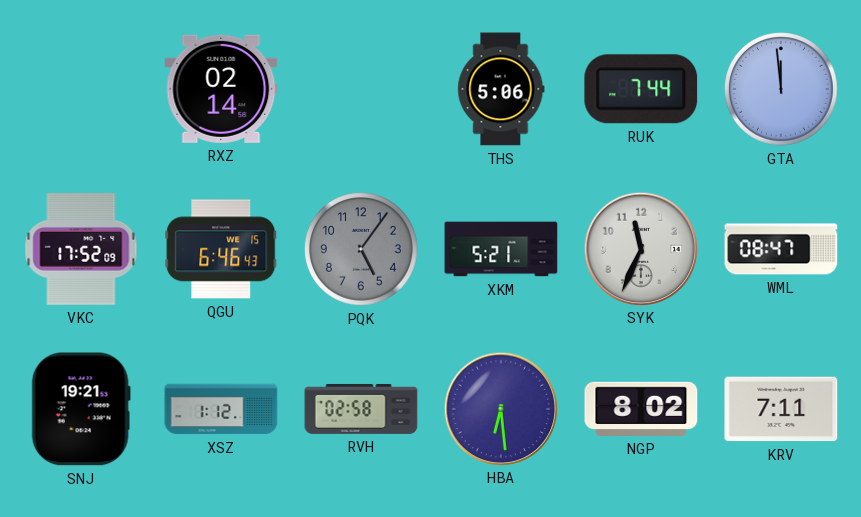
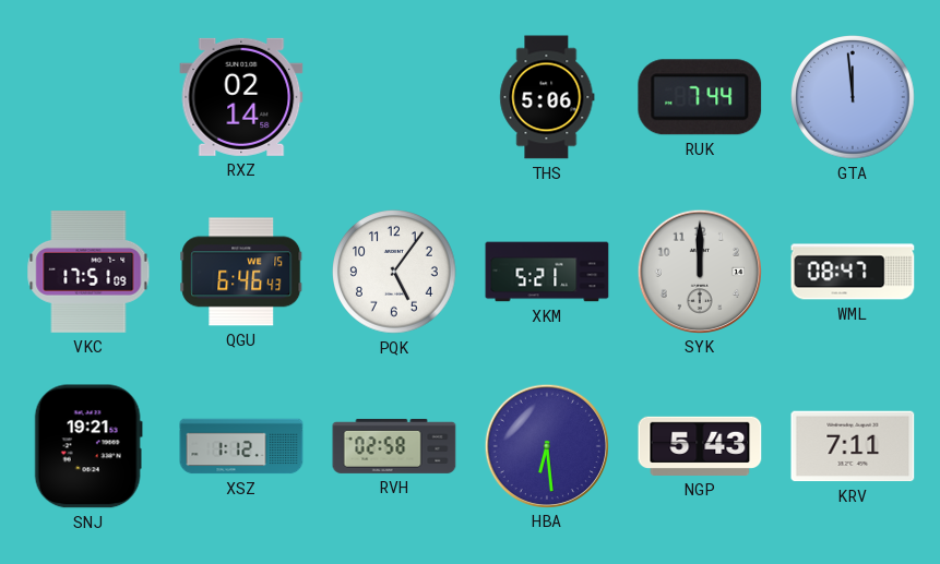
VKC: 17:52 -> 17:51 (88, 272)
PQK dial: grey -> white (395, 273)
SYK: 11:34 -> 12:00 (699, 271)
NGP: 8:02 -> 5:43 (700, 446)
